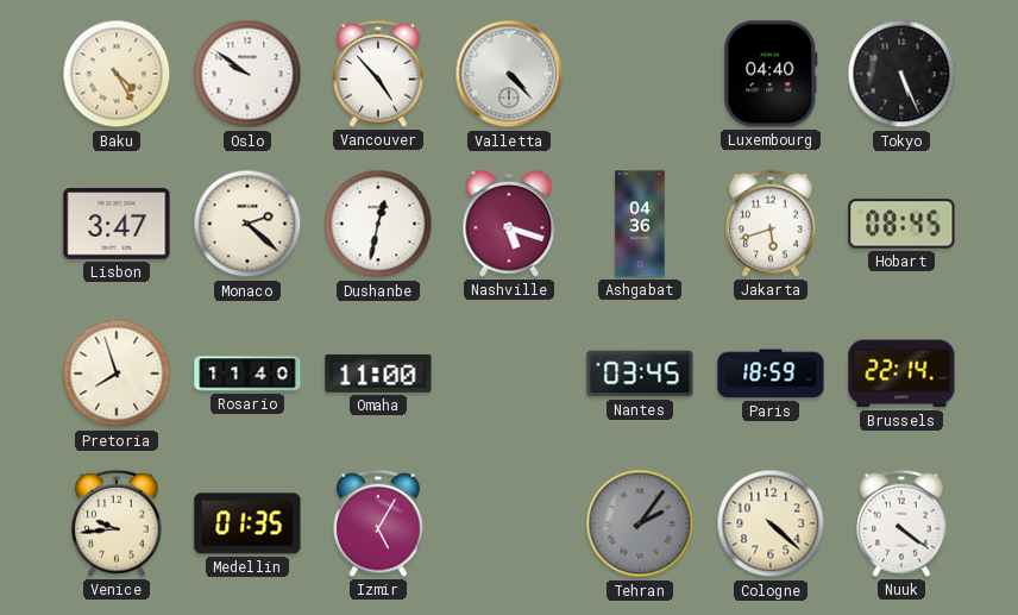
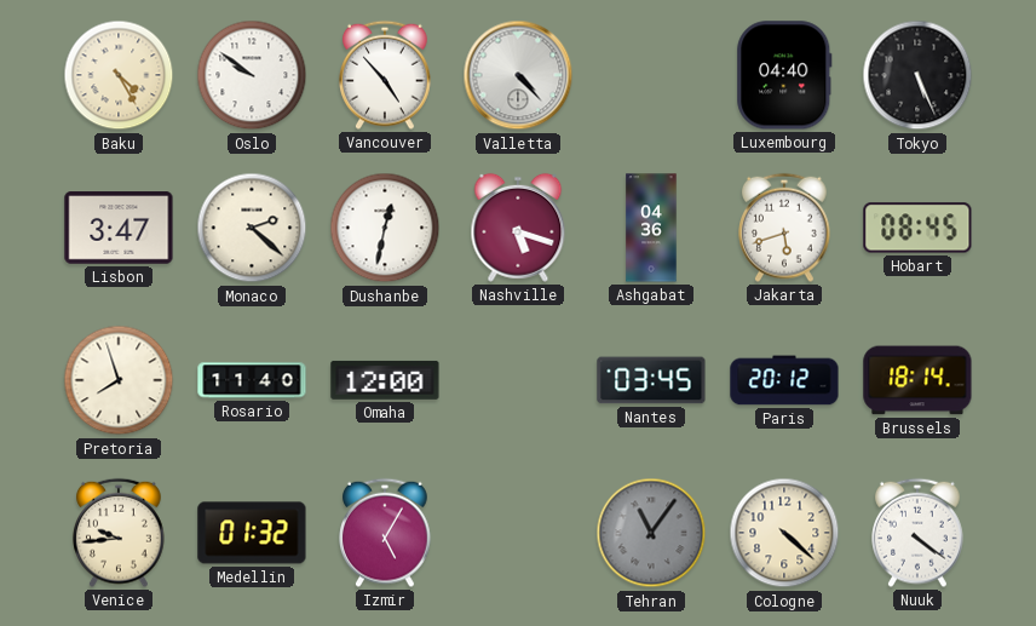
Omaha: 11:00 -> 12:00 (385, 380)
Paris: 18:59 -> 20:12 (784, 380)
Brussels: 22:14 -> 18:14 (917, 380)
Medellin: 01:35 -> 01:32 (252, 533)
Tehran: 2:06 -> 11:06 (651, 533)
